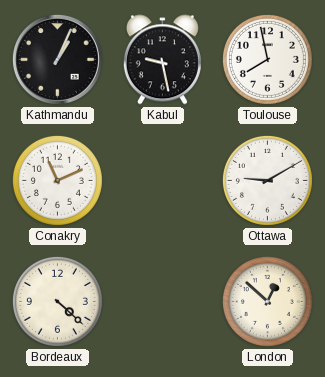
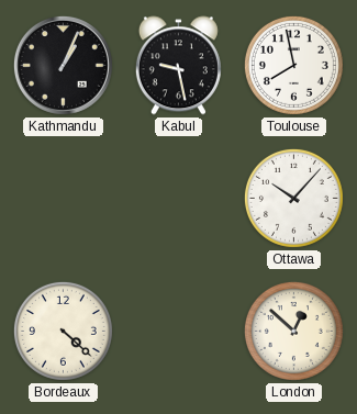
Conakry: 11:11 -> none (57, 180)
Ottawa: 9:10 -> 10:07 (293, 198)
